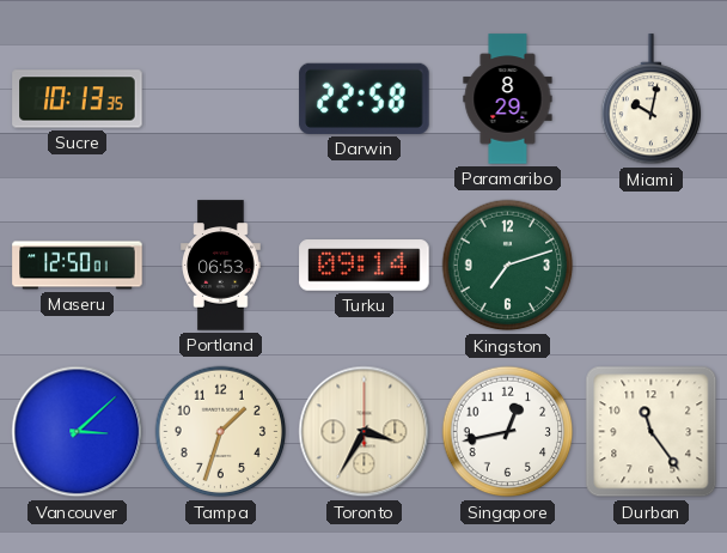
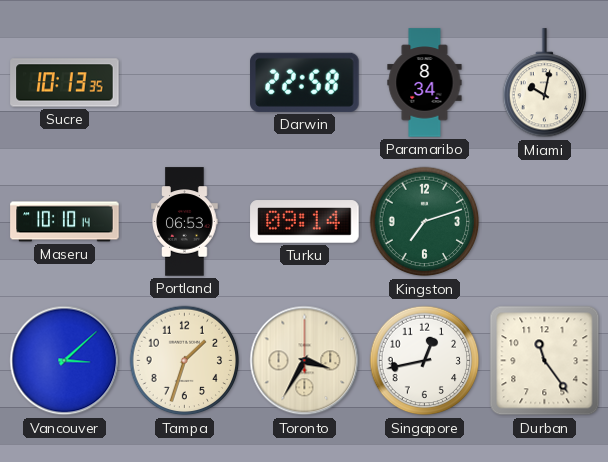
Paramaribo: 8:29 -> 8:34 (425, 83)
Maseru: 12:50 -> 10:10 (65, 222)
